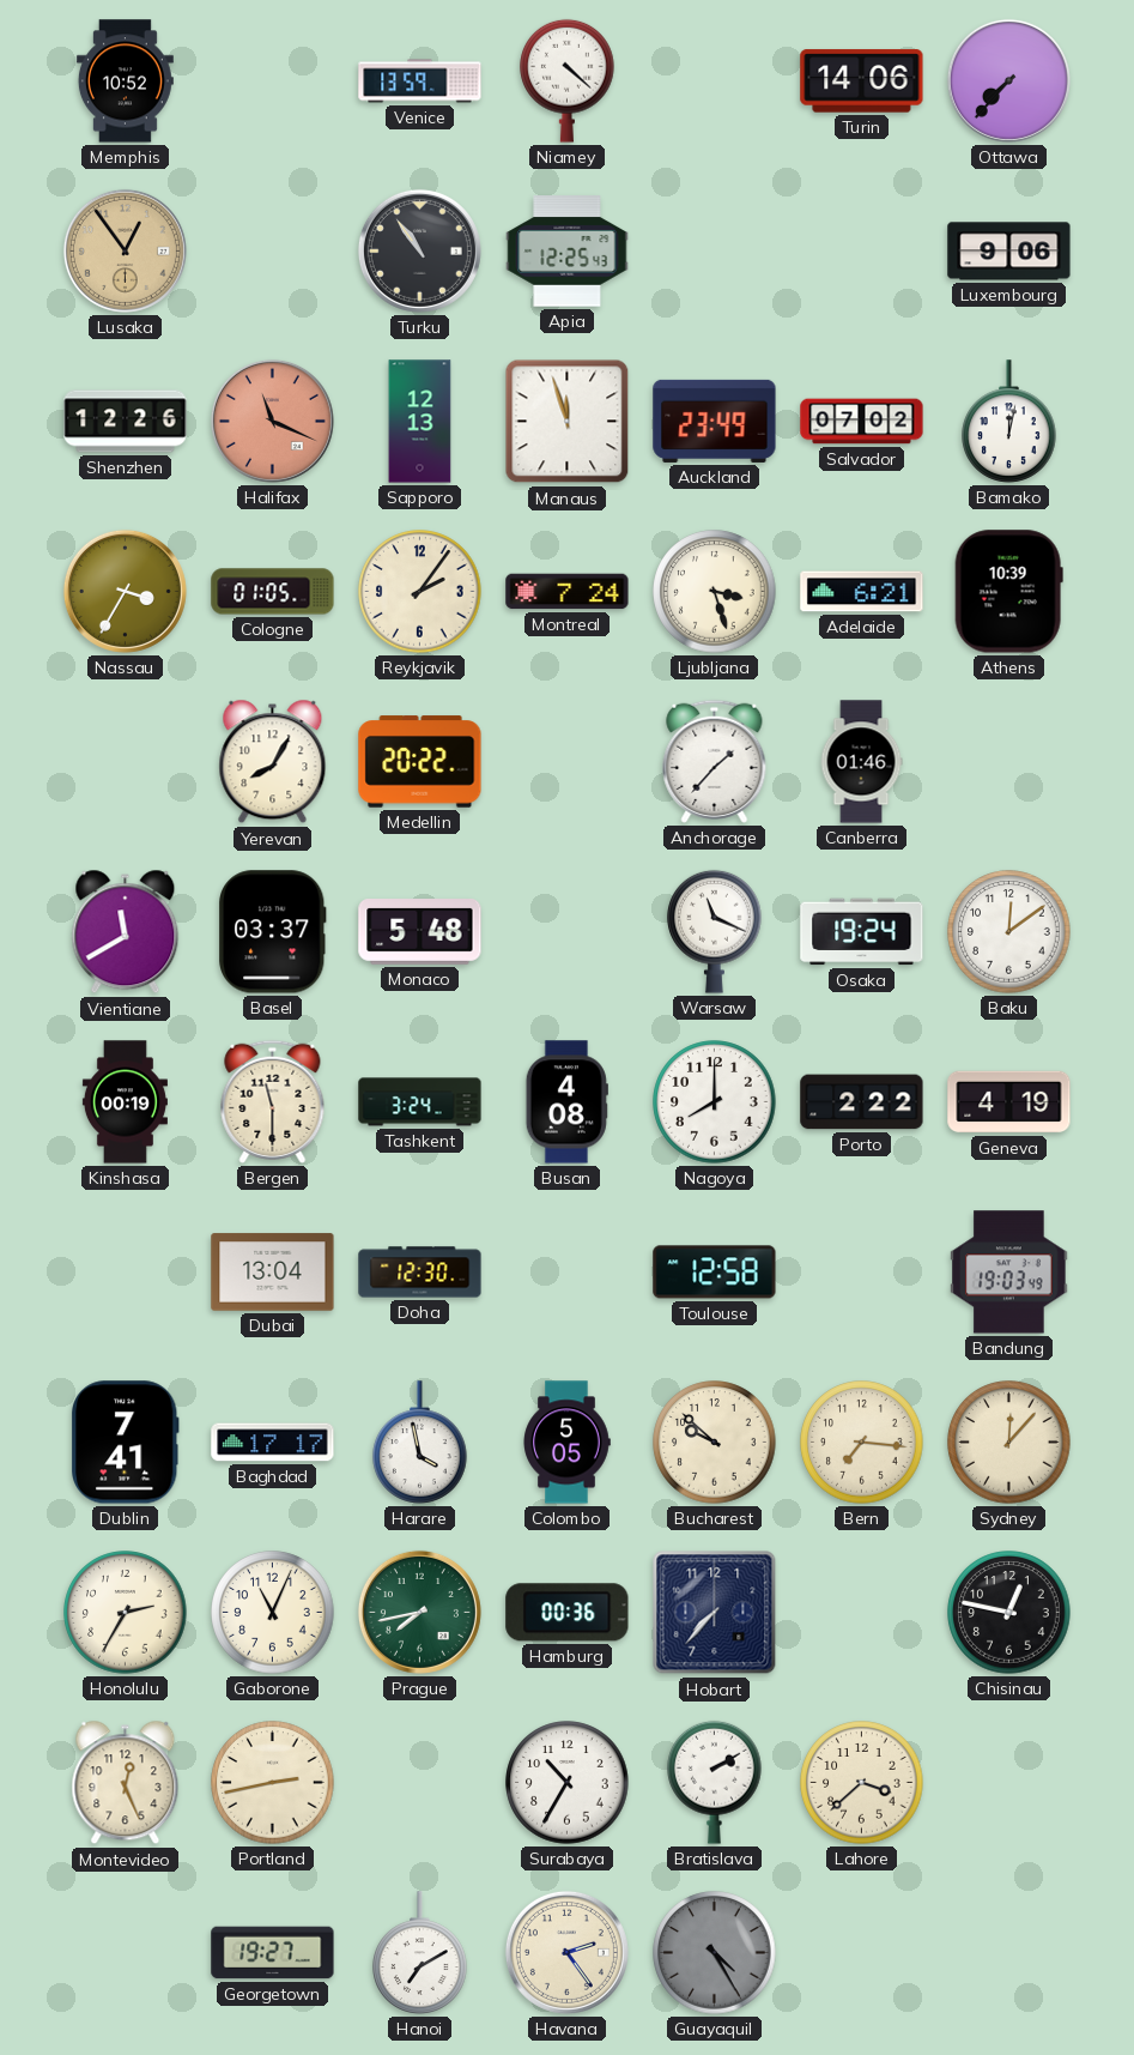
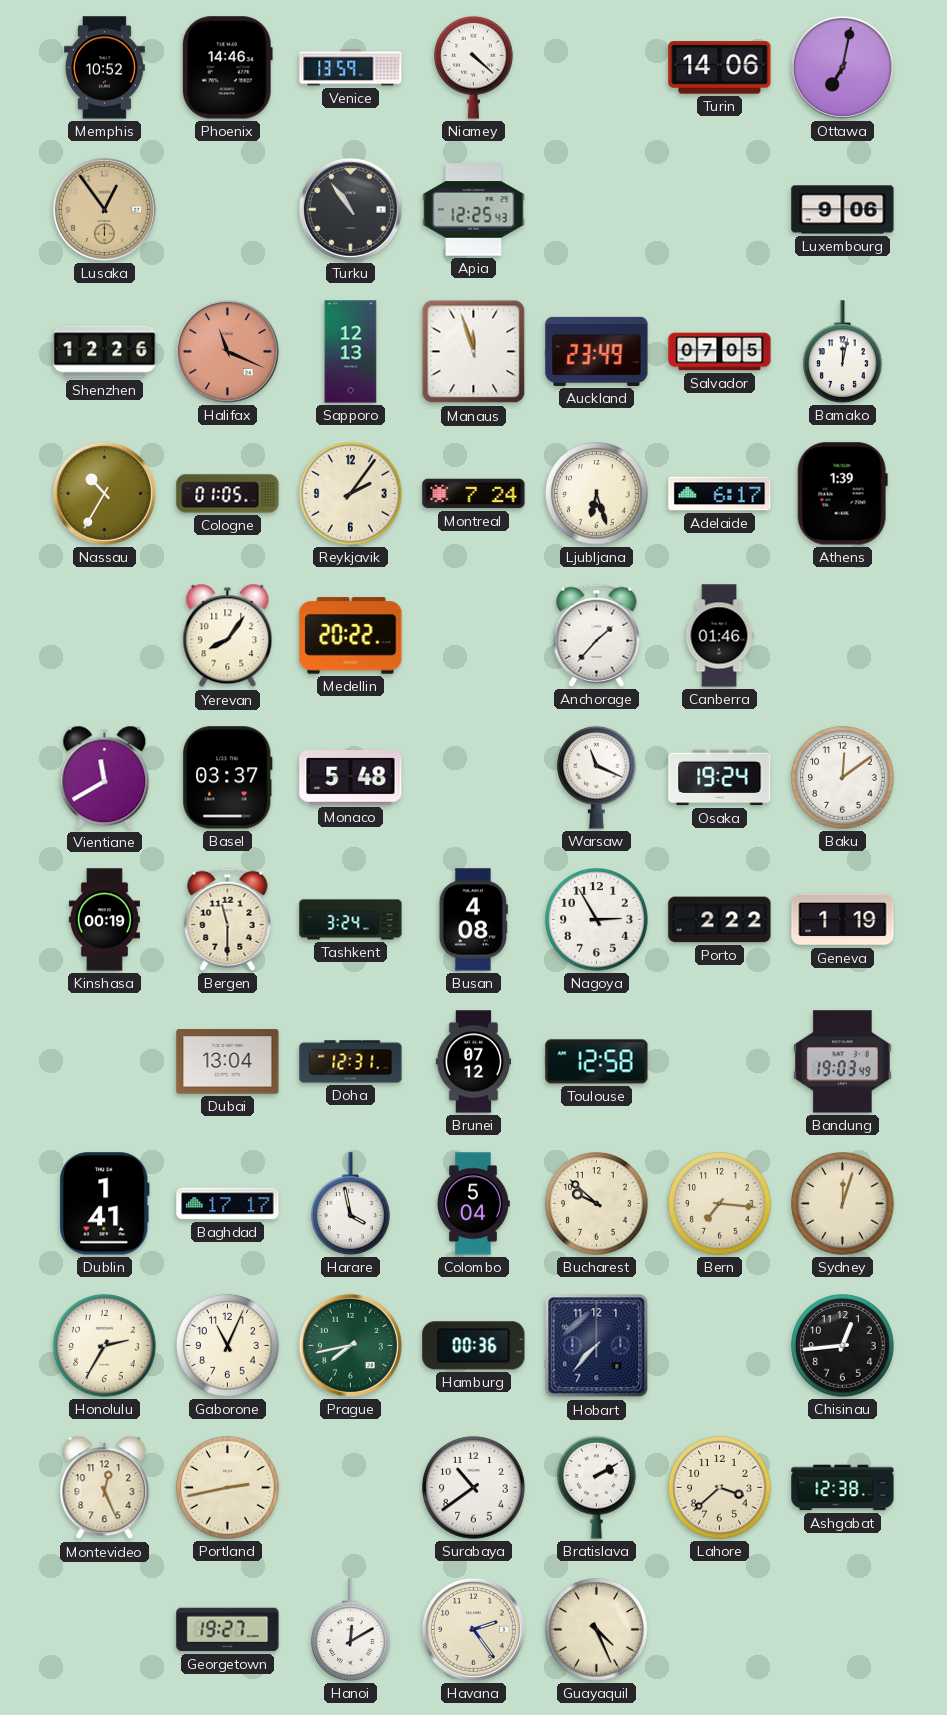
Phoenix: none -> 14:46 (227, 68)
Ottawa: 7:37 -> 7:02 (842, 67)
Salvador: 07:02 -> 07:05 (720, 352)
Nassau: 3:35 -> 10:35 (104, 493)
Ljubljana: 3:27 -> 6:27 (597, 494)
Adelaide: 6:21 -> 6:17 (720, 494)
Athens: 10:39 -> 1:39 (842, 494)
Yerevan: 8:05 -> 8:06 (228, 636)
Nagoya: 8:00 -> 2:55 (597, 920)
Geneva: 4:19 -> 1:19 (843, 920)
Doha: 12:30 -> 12:31 (351, 1062)
Brunei: none -> 07:12 (474, 1062)
Dublin: 7:41 -> 1:41 (105, 1204)
Colombo: 5:05 -> 5:04 (473, 1204)
Sydney: 12:07 -> 12:03 (843, 1204)
Chisinau: 12:47 -> 12:44 (843, 1346)
Surabaya: 10:35 -> 10:39 (474, 1488)
Ashgabat: none -> 12:38 (843, 1488)
Hanoi: 7:10 -> 12:10 (351, 1630)
Guayaquil: 4:25 -> 4:26 (597, 1630)
Guayaquil dial: grey -> cream (597, 1630)
